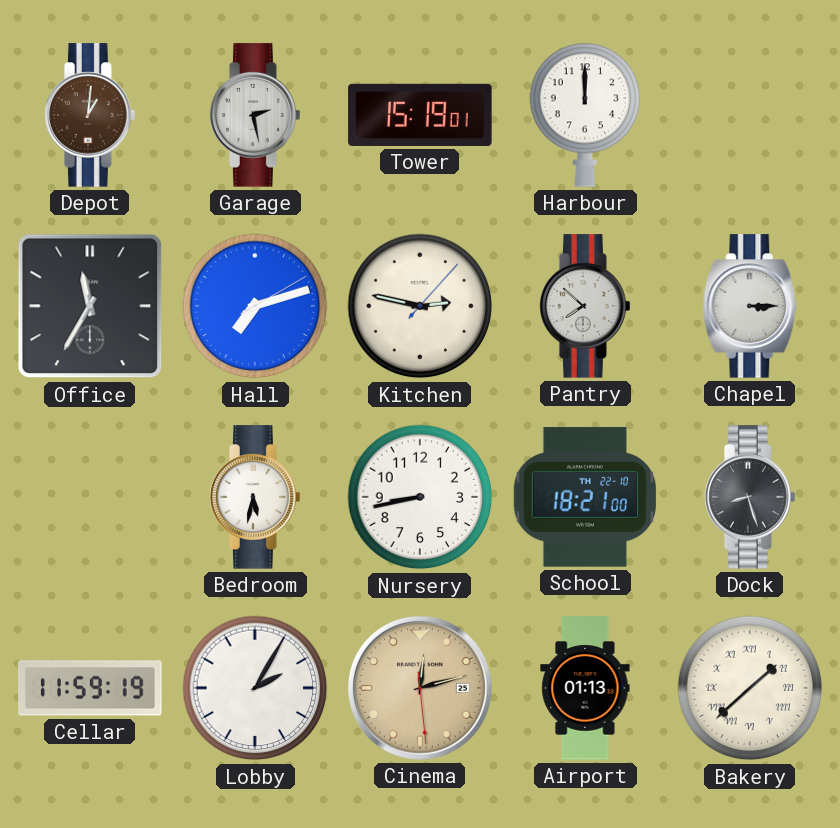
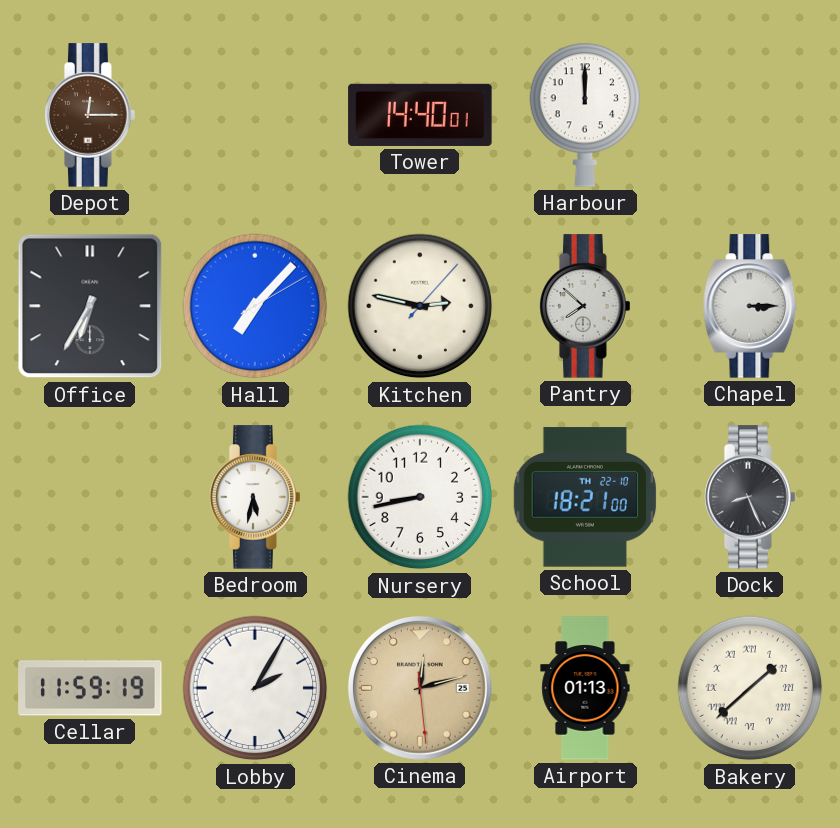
Depot: 1:01 -> 12:15 (90, 115)
Garage: 2:28 -> none (255, 115)
Tower: 15:19 -> 14:40 (420, 115)
Office: 11:35 -> 6:35 (90, 306)
Hall: 7:12 -> 7:07 (255, 306)
Dock: 8:27 -> 8:26 (750, 497)
